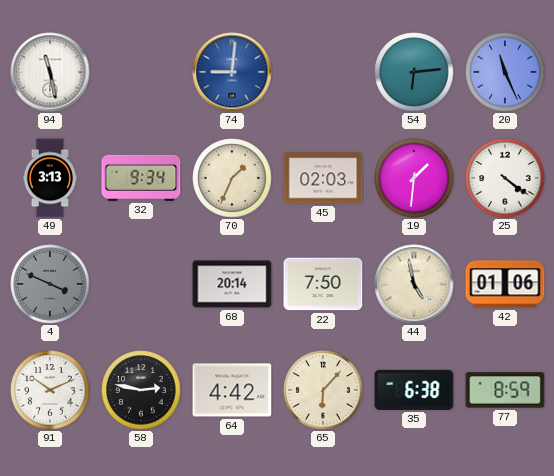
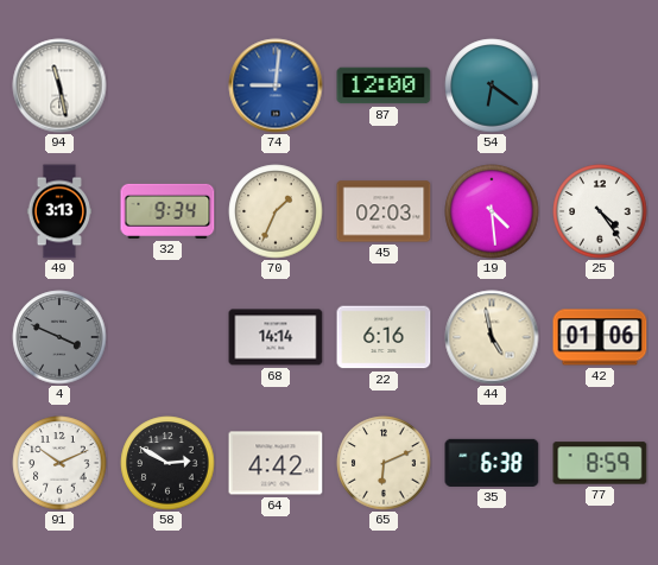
87: none -> 12:00 (384, 85)
54: 6:14 -> 6:21 (492, 85)
20: 11:26 -> none (505, 72)
19: 1:31 -> 4:29 (492, 211)
25: 4:21 -> 4:24 (600, 211)
68: 20:14 -> 14:14 (276, 337)
22: 7:50 -> 6:16 (384, 337)
58: 2:47 -> 2:50 (167, 463)
65: 6:07 -> 6:11 (384, 463)
